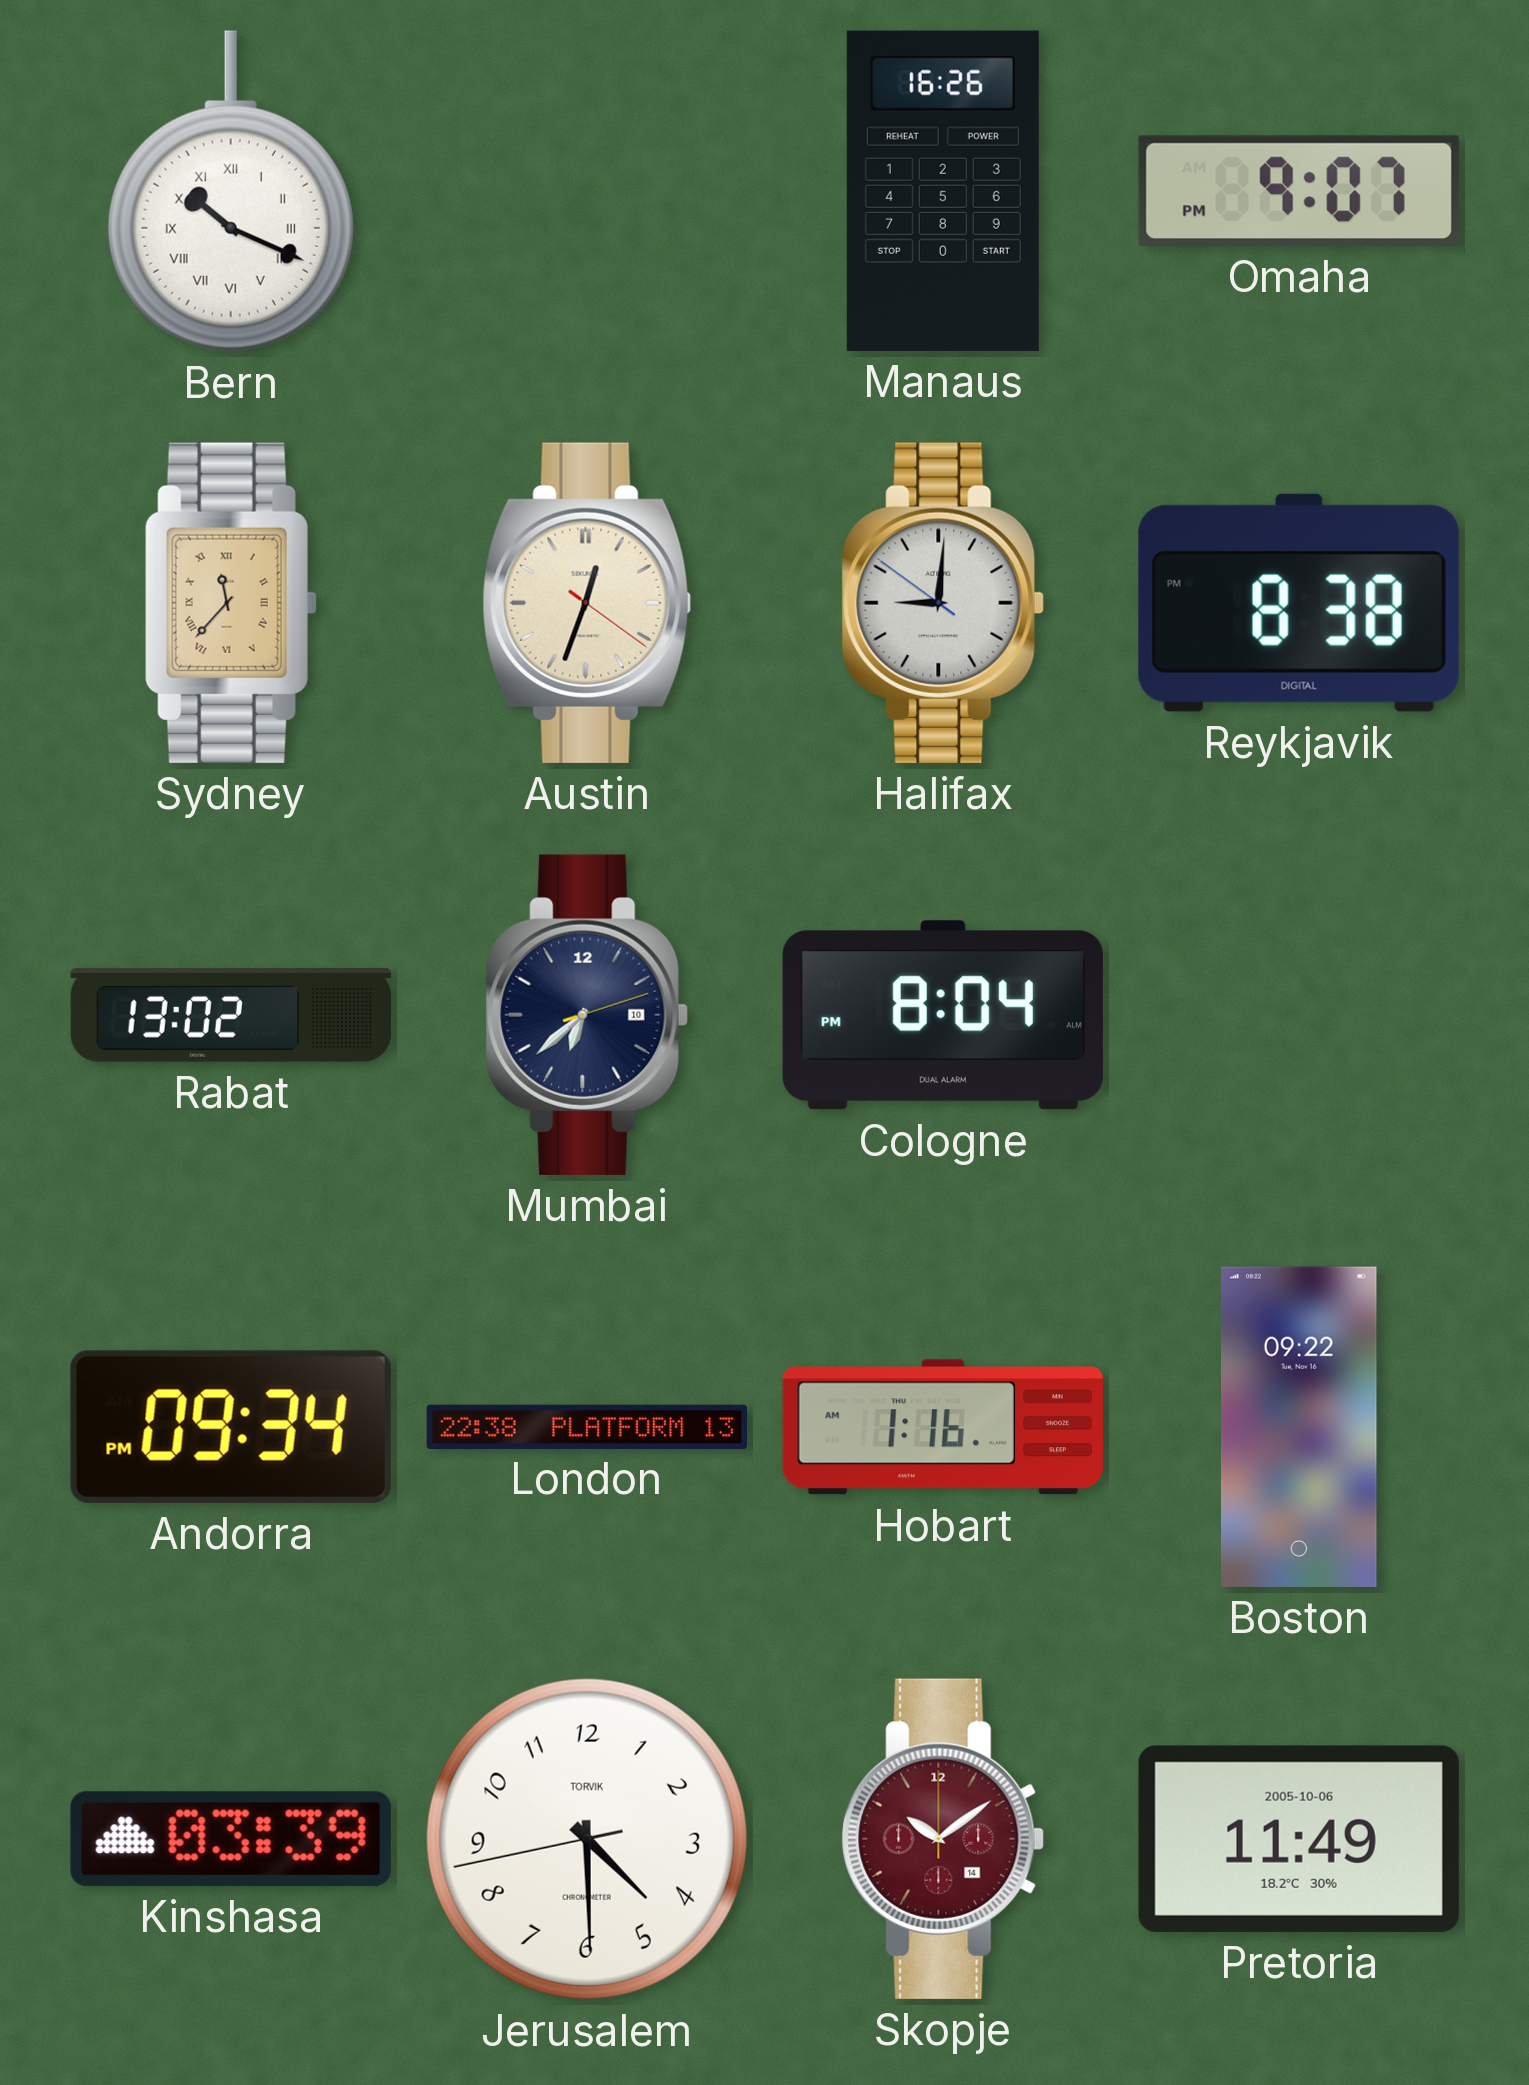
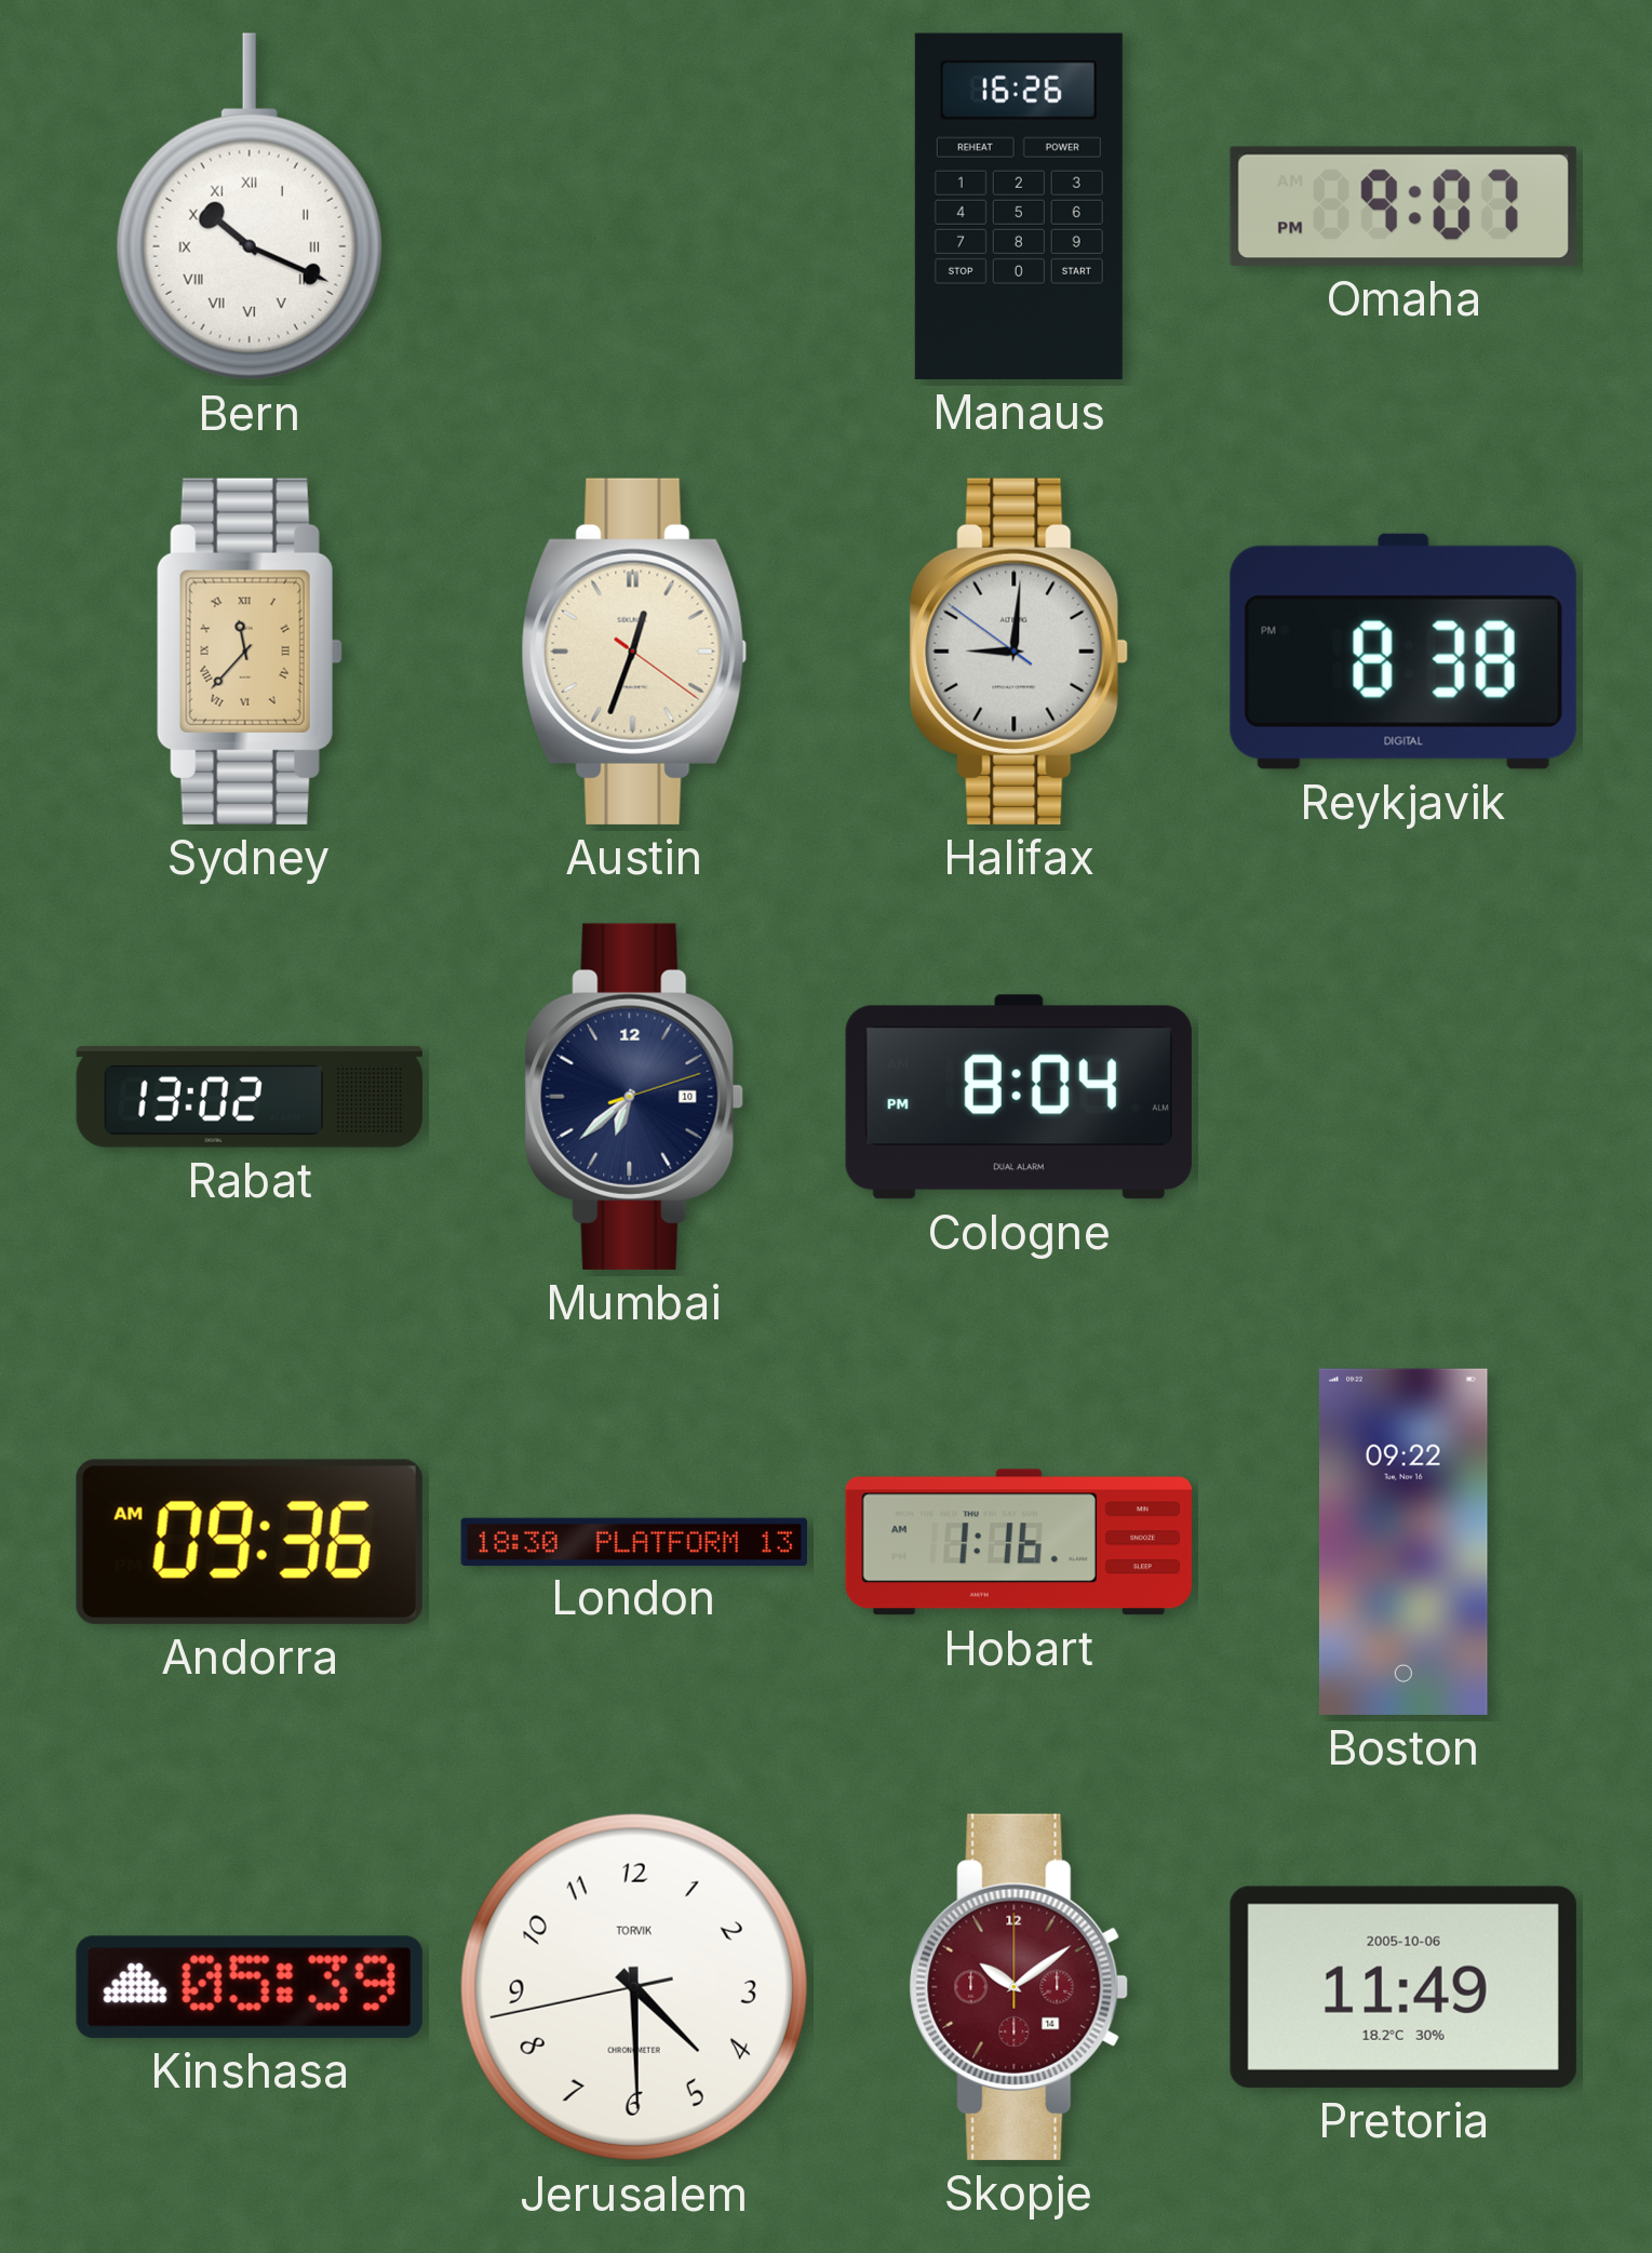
Andorra: 09:34 -> 09:36 (250, 1542)
London: 22:38 -> 18:30 (633, 1541)
Kinshasa: 03:39 -> 05:39 (250, 1987)
